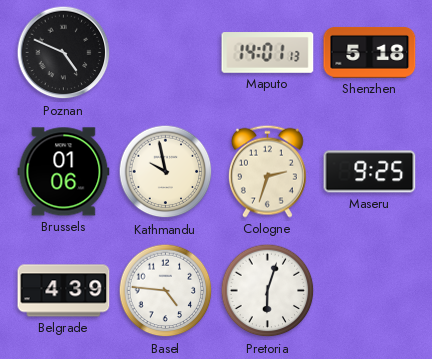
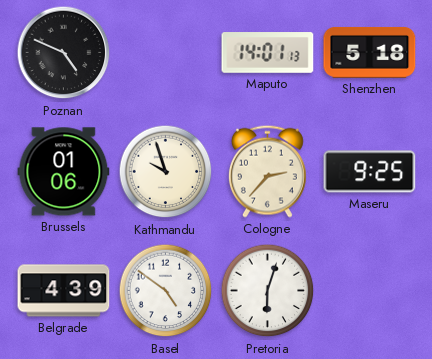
Kathmandu: 9:58 -> 9:57 (166, 172)
Cologne: 2:33 -> 2:37 (267, 171)
Basel: 4:46 -> 4:51 (166, 291)
